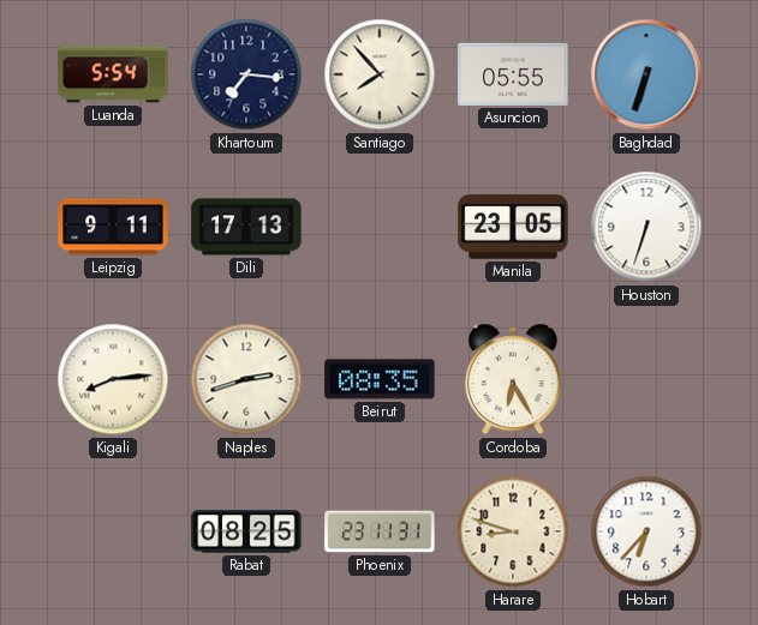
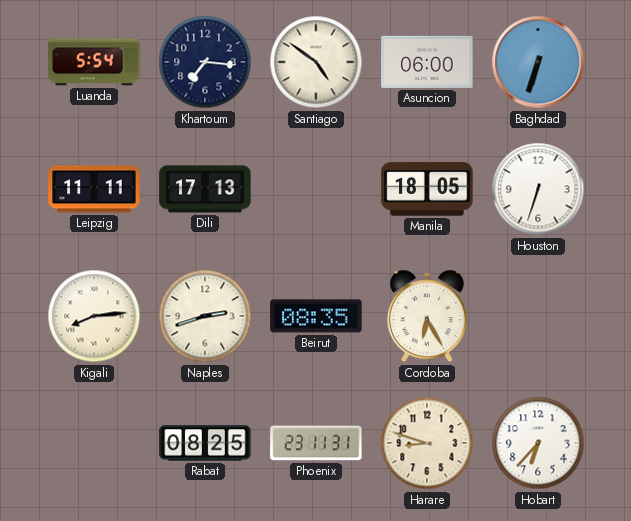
Santiago: 7:53 -> 4:51 (316, 62)
Asuncion: 05:55 -> 06:00 (427, 62)
Leipzig: 9:11 -> 11:11 (94, 189)
Manila: 23:05 -> 18:05 (427, 189)
